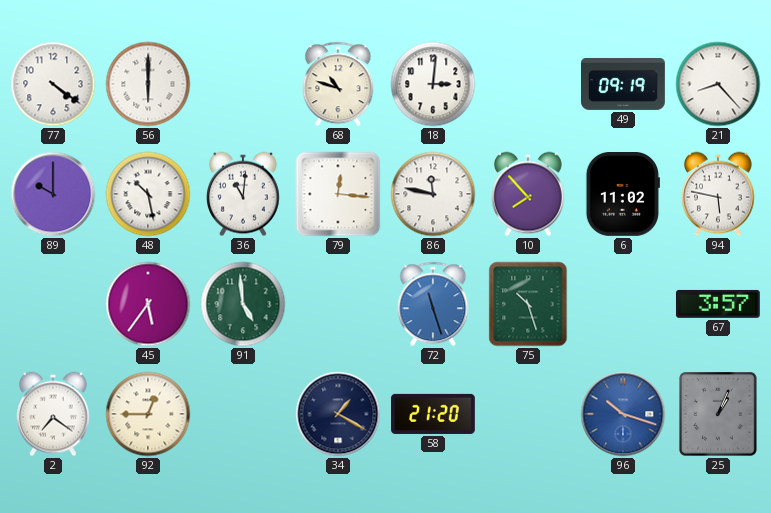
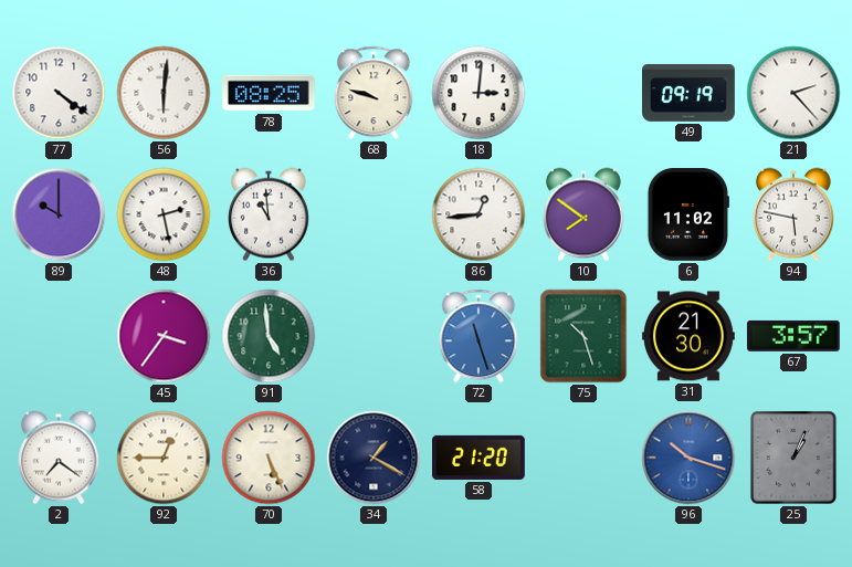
56: 6:00 -> 6:01 (164, 93)
78: none -> 08:25 (270, 93)
68: 10:48 -> 9:48 (374, 93)
21: 8:23 -> 2:23 (793, 93)
48: 10:28 -> 2:28 (164, 214)
36: 11:01 -> 10:59 (269, 214)
79: 12:16 -> none (338, 194)
86: 11:47 -> 12:44 (478, 214)
10: 7:53 -> 7:51 (583, 214)
45: 5:36 -> 3:36 (164, 336)
31: none -> 21:30 (690, 336)
70: none -> 5:26 (269, 458)
